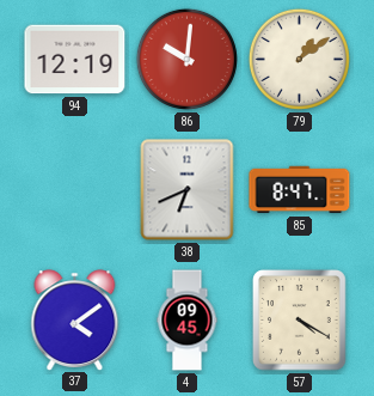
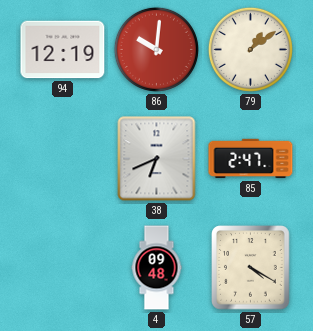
85: 8:47 -> 2:47 (251, 159)
37: 4:09 -> none (75, 319)
4: 09:45 -> 09:48 (157, 268)
